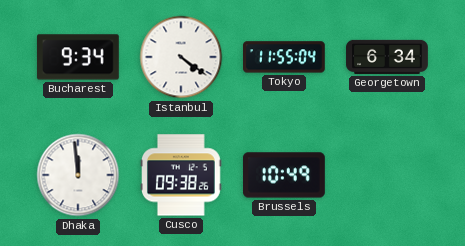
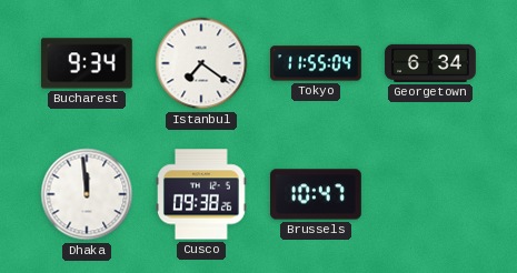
Istanbul: 4:21 -> 7:21 (201, 63)
Brussels: 10:49 -> 10:47 (317, 194)
